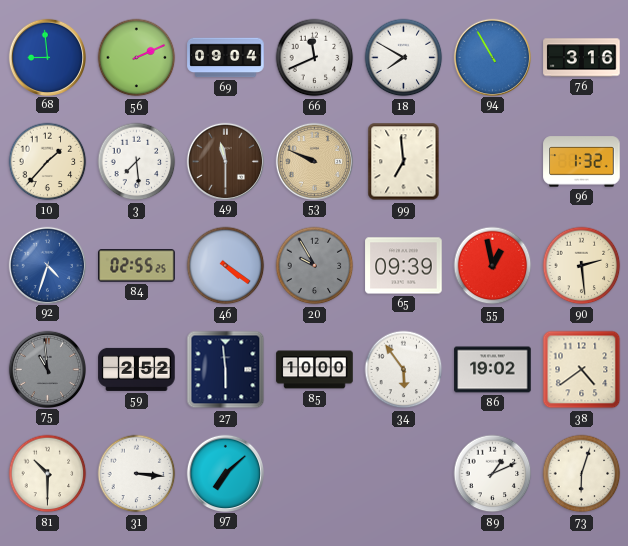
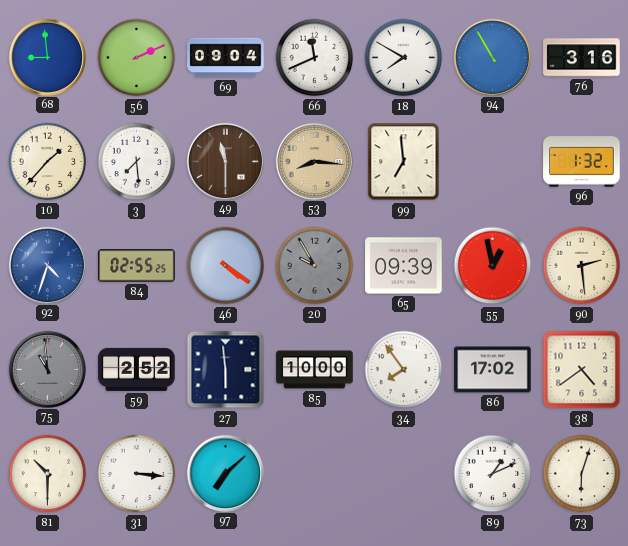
53: 9:49 -> 8:16 (314, 161)
34: 5:54 -> 7:54 (404, 370)
86: 19:02 -> 17:02 (493, 370)
